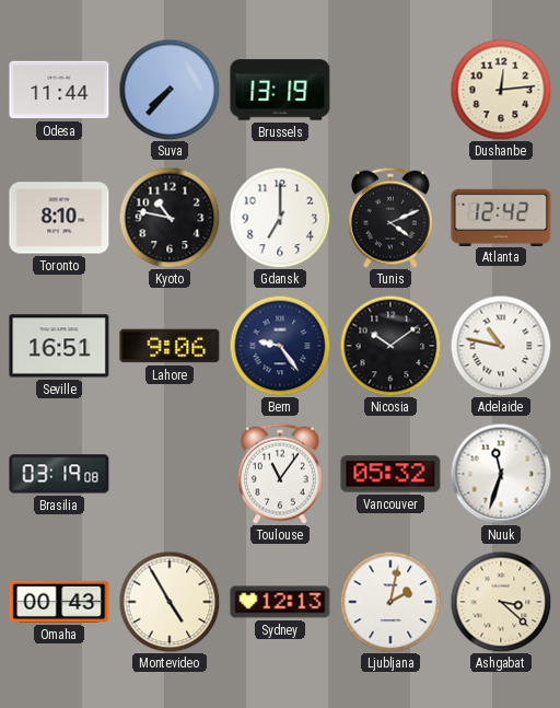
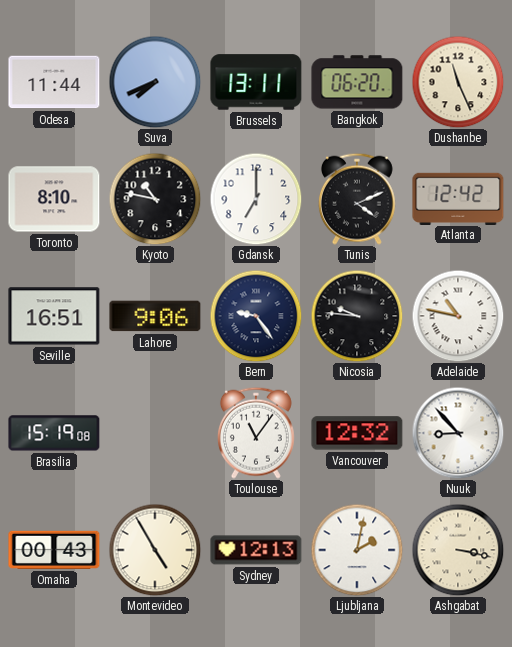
Suva: 7:37 -> 7:41 (155, 82)
Brussels: 13:19 -> 13:11 (256, 82)
Bangkok: none -> 06:20 (357, 82)
Dushanbe: 12:14 -> 11:26 (458, 82)
Nicosia: 10:09 -> 9:46 (357, 316)
Brasilia: 03:19 -> 15:19 (54, 433)
Vancouver: 05:32 -> 12:32 (357, 433)
Nuuk: 11:33 -> 8:53 (458, 433)
Ashgabat: 3:22 -> 3:17 (458, 550)
